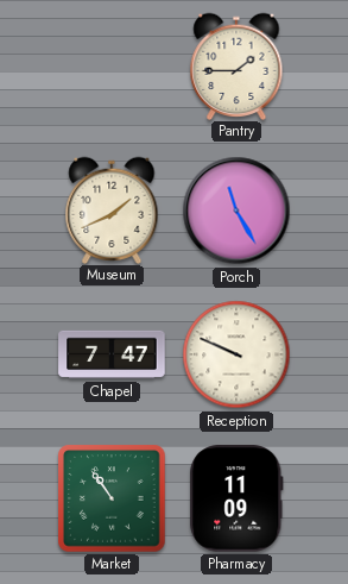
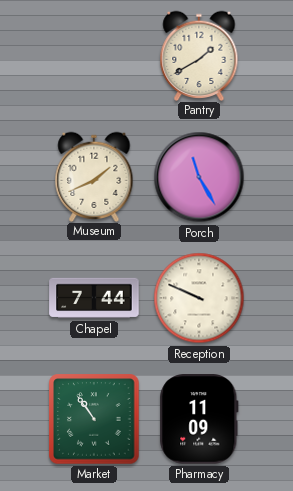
Pantry: 1:45 -> 1:40 (199, 55)
Chapel: 7:47 -> 7:44 (94, 298)
